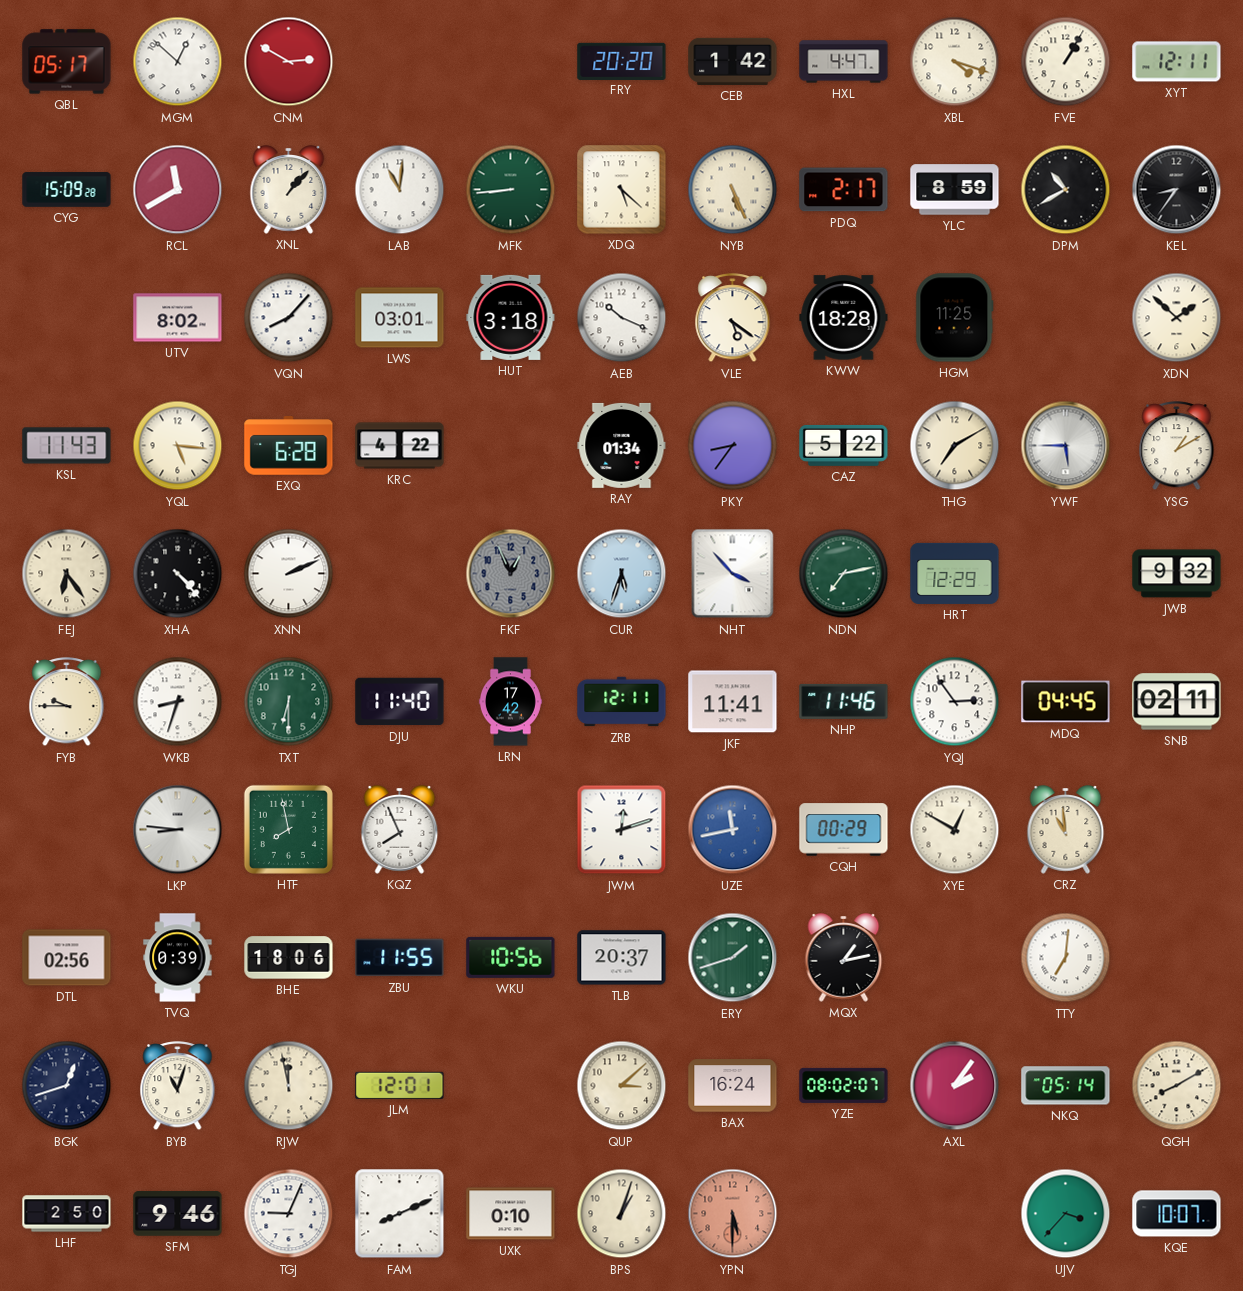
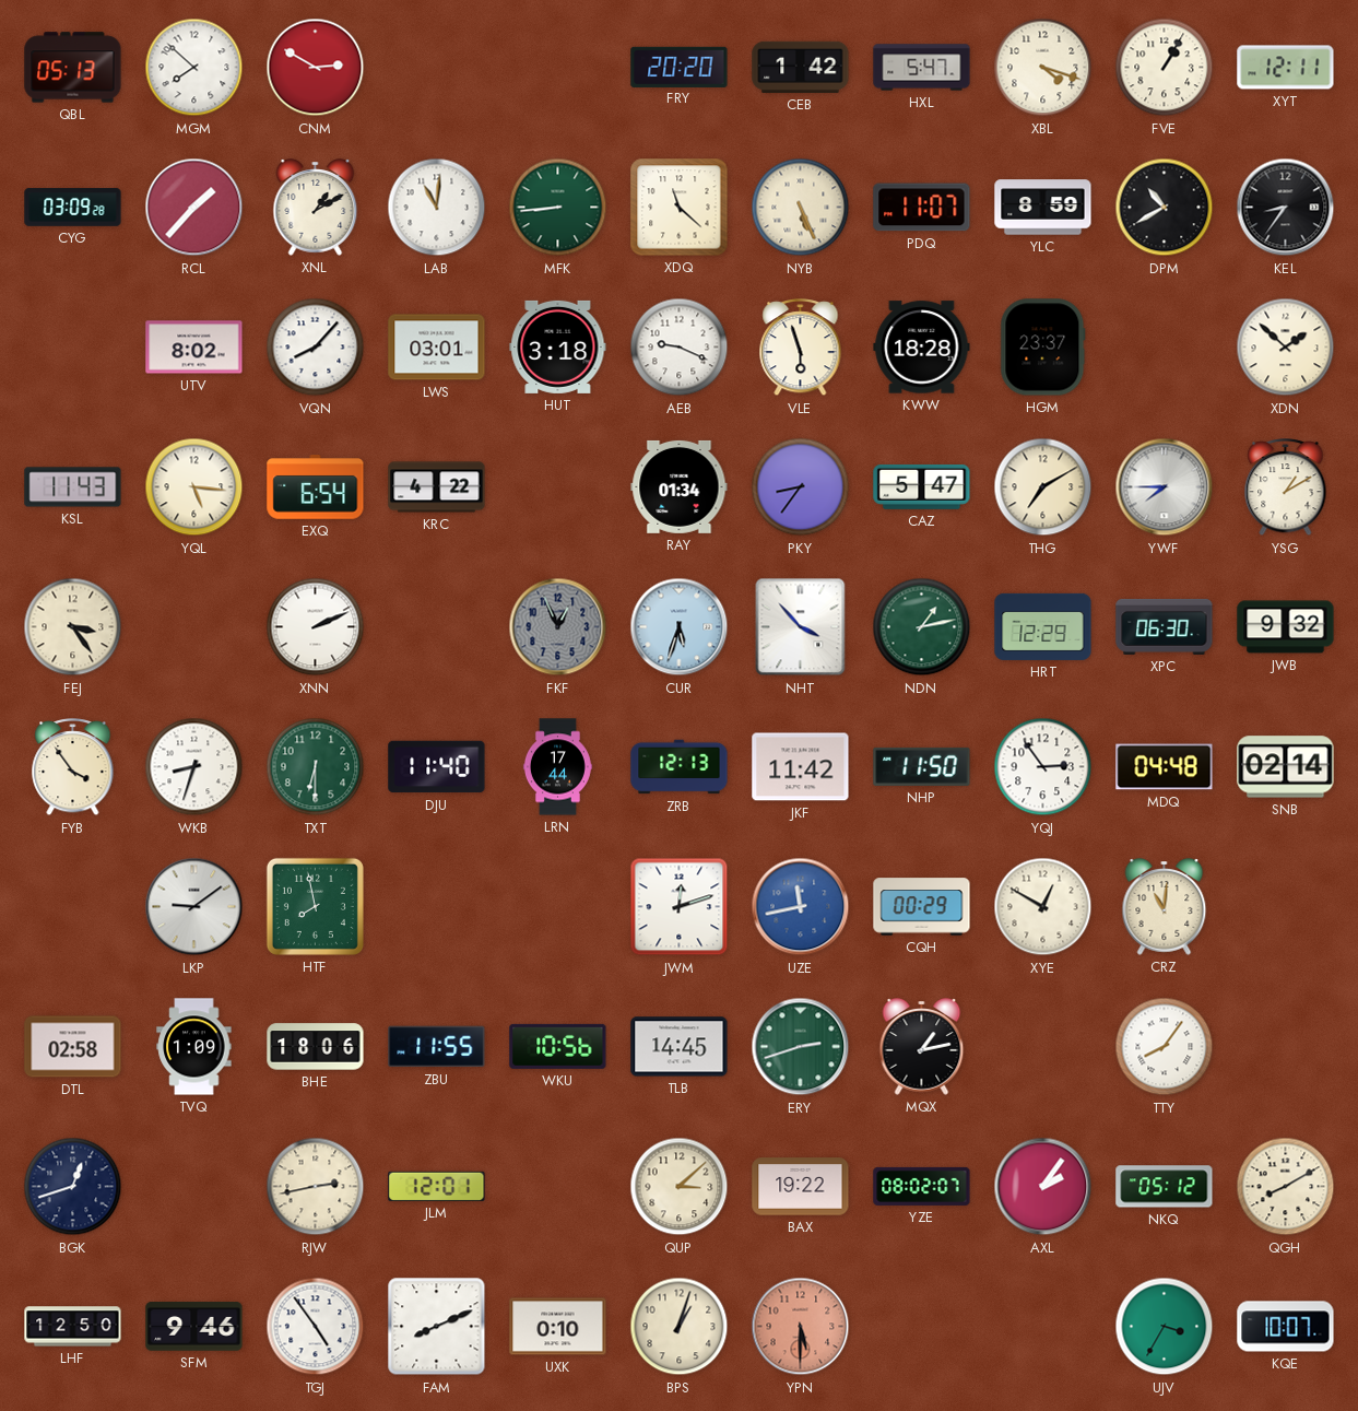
QBL: 05:17 -> 05:13 (73, 68)
MGM: 12:52 -> 7:52 (194, 68)
HXL: 4:47 -> 5:47 (922, 68)
CYG: 15:09 -> 03:09 (73, 208)
RCL: 11:40 -> 1:37 (194, 208)
XNL: 1:07 -> 1:10 (316, 208)
XDQ: 5:22 -> 11:22 (680, 208)
PDQ: 2:17 -> 11:07 (922, 208)
AEB: 10:19 -> 9:19 (680, 348)
VLE: 5:21 -> 5:57 (801, 348)
HGM: 11:25 -> 23:37 (1043, 348)
EXQ: 6:28 -> 6:54 (316, 487)
CAZ: 5:22 -> 5:47 (922, 486)
YWF: 5:45 -> 7:45 (1165, 487)
FEJ: 6:24 -> 3:24 (73, 627)
XHA: 4:23 -> none (178, 574)
NDN: 7:13 -> 1:13 (922, 627)
XPC: none -> 06:30 (1165, 626)
FYB: 9:45 -> 3:54 (73, 767)
LRN: 17:42 -> 17:44 (557, 767)
ZRB: 12:11 -> 12:13 (680, 767)
JKF: 11:41 -> 11:42 (801, 767)
NHP: 11:46 -> 11:50 (922, 766)
MDQ: 04:45 -> 04:48 (1165, 767)
SNB: 02:11 -> 02:14 (1286, 767)
LKP: 8:46 -> 9:09 (194, 907)
KQZ: 7:56 -> none (400, 830)
CRZ: 10:59 -> 11:01 (1165, 907)
DTL: 02:56 -> 02:58 (73, 1047)
TVQ: 0:39 -> 1:09 (194, 1047)
TLB: 20:37 -> 14:45 (680, 1047)
ERY: 1:42 -> 2:42 (801, 1047)
TTY: 7:01 -> 8:06 (1165, 1047)
BYB: 11:03 -> none (178, 1086)
RJW: 11:58 -> 2:43 (316, 1187)
BAX: 16:24 -> 19:22 (801, 1187)
NKQ: 05:14 -> 05:12 (1165, 1187)
LHF: 2:50 -> 12:50 (73, 1327)
TGJ: 9:04 -> 4:54 (316, 1327)
UJV: 3:37 -> 3:35 (1165, 1327)
